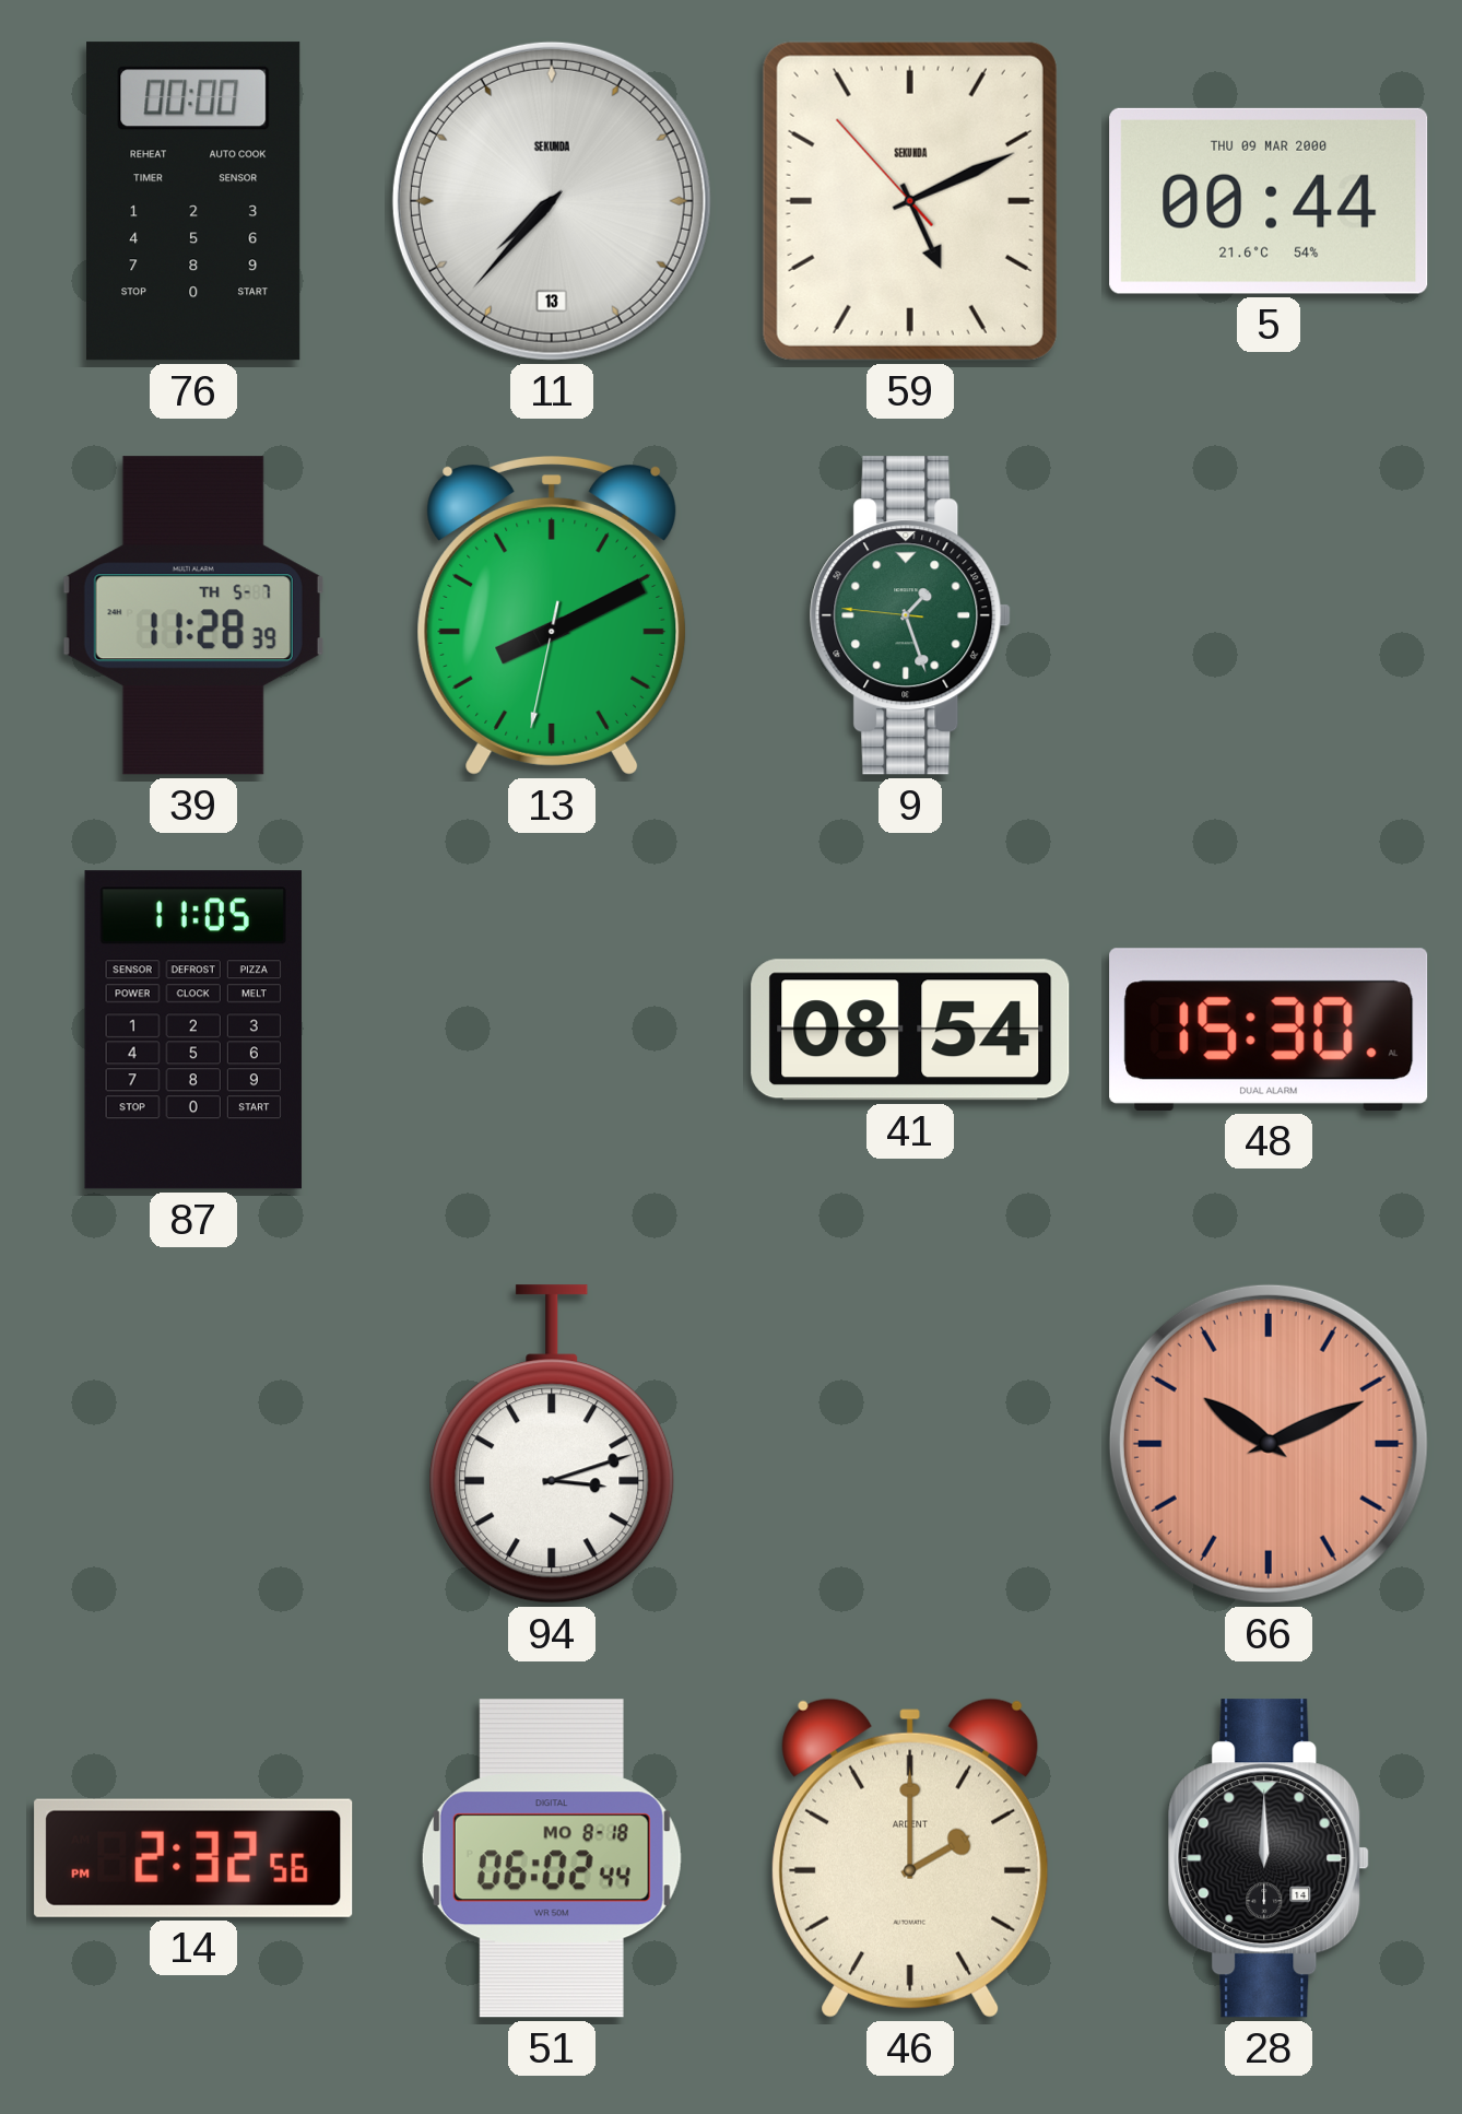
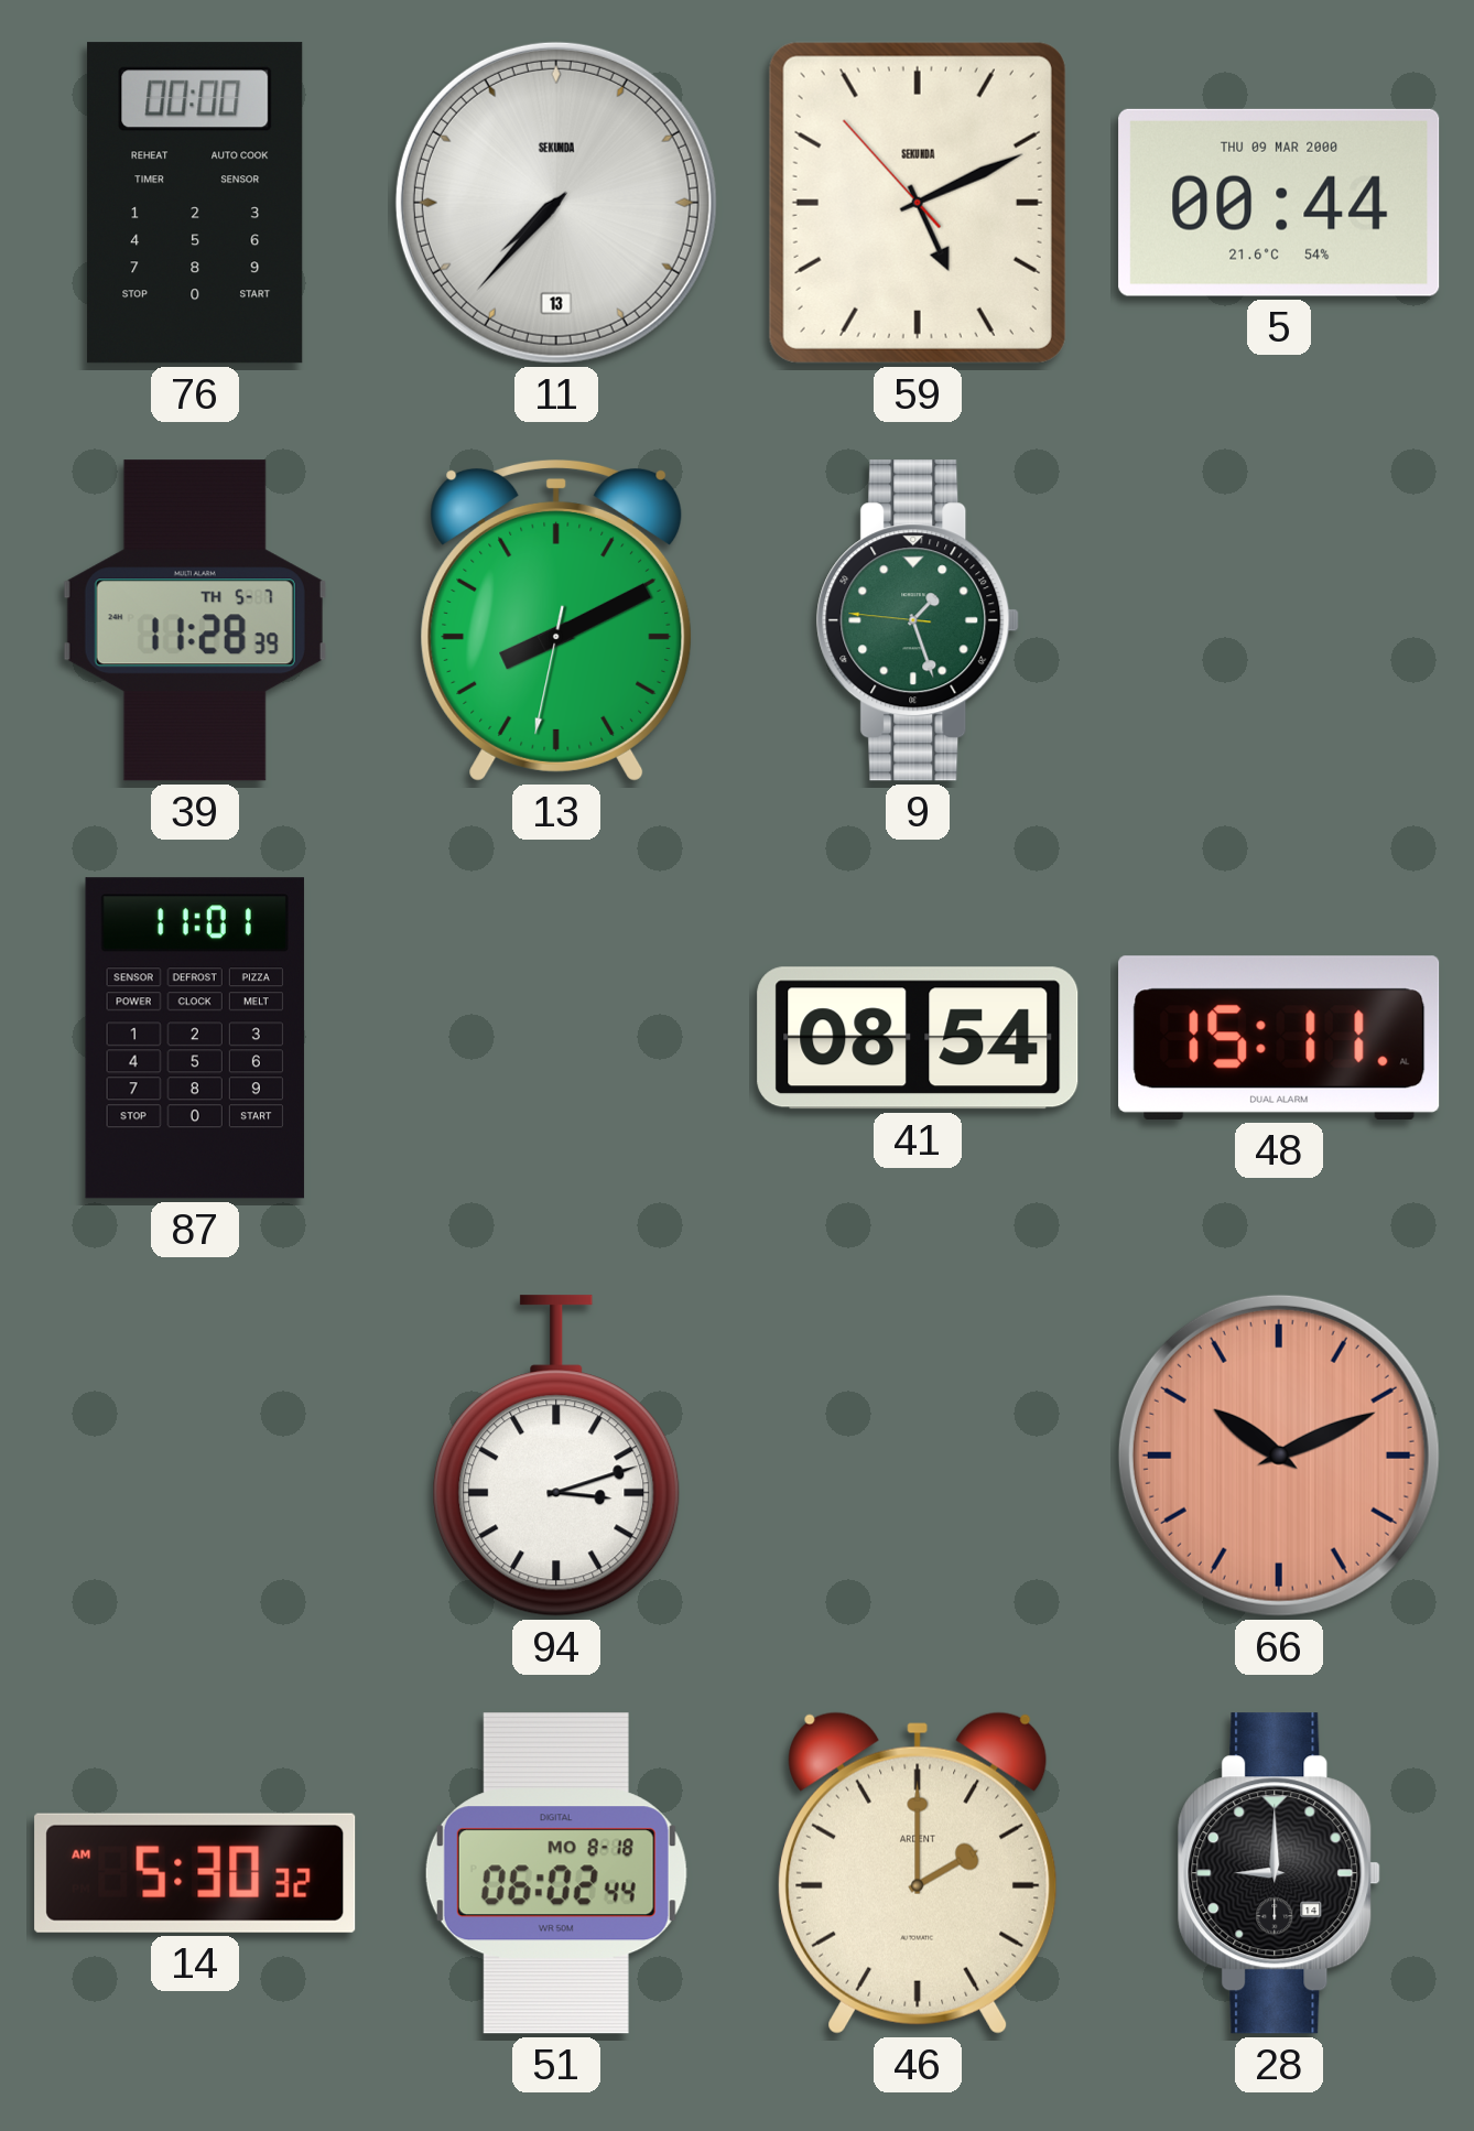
87: 11:05 -> 11:01 (195, 1038)
48: 15:30 -> 15:11 (1279, 1038)
14: 2:32 -> 5:30 (195, 1873)
28: 12:00 -> 9:00 (1279, 1873)
